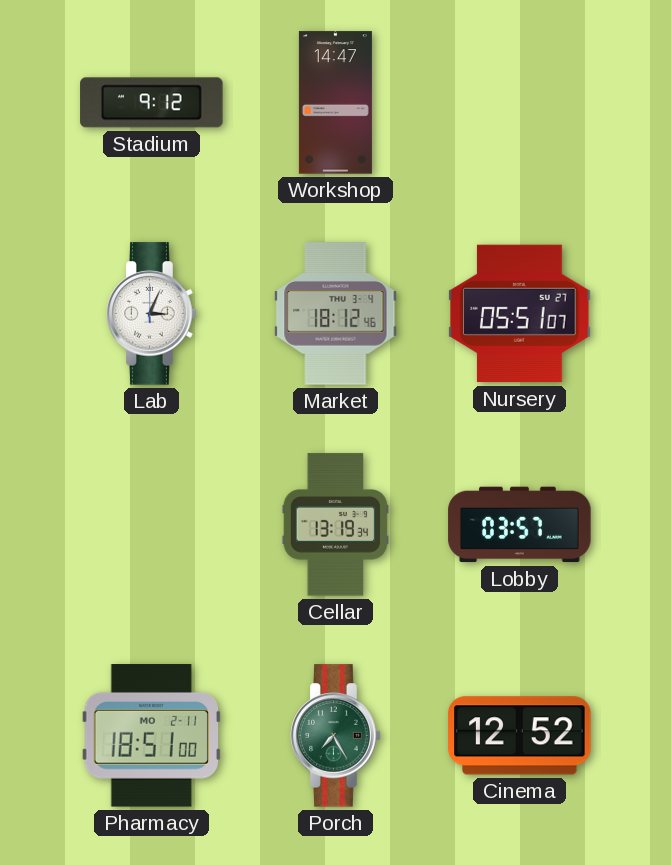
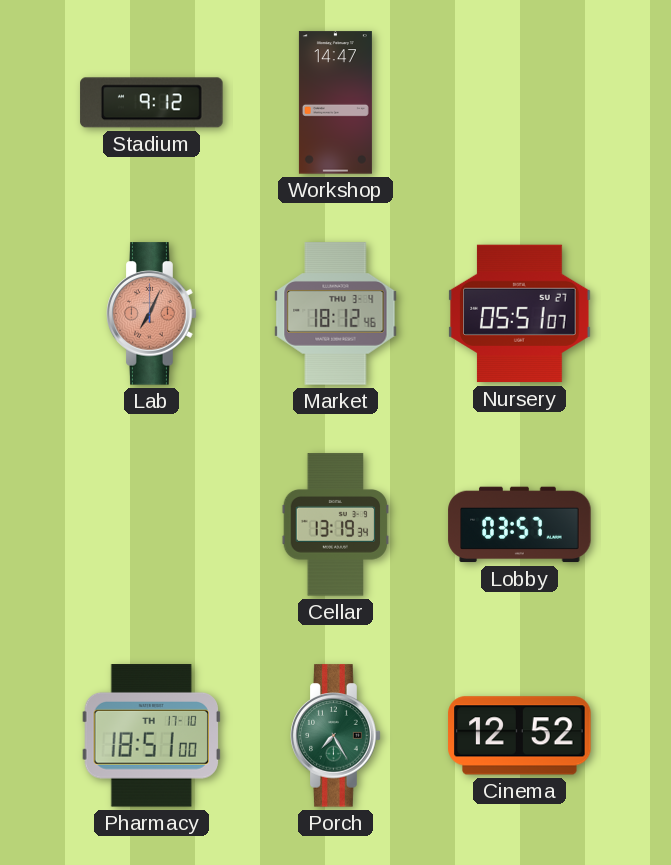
Lab: 3:04 -> 7:04 (152, 314)
Lab dial: white -> salmon (152, 314)
Pharmacy date: MO 2-11 -> TH 17-10 (151, 736)
